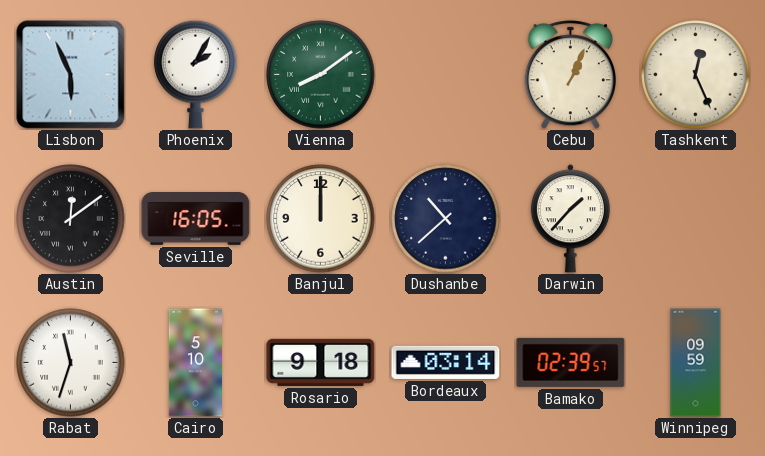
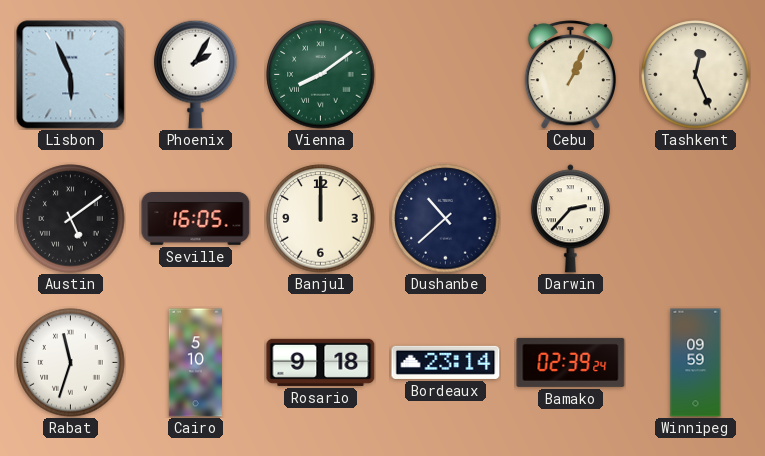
Austin: 12:09 -> 5:09 (71, 219)
Darwin: 1:37 -> 2:37 (570, 219)
Bordeaux: 03:14 -> 23:14 (446, 362)
Bamako: 02:39:57 -> 02:39:24 (571, 362)
